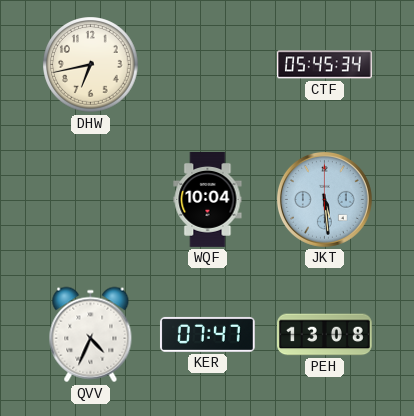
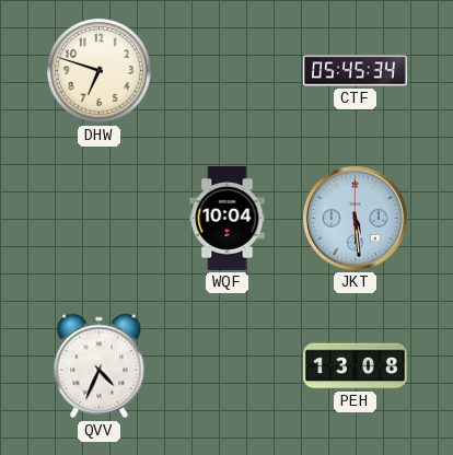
DHW: 6:43 -> 6:48 (100, 71)
KER: 07:47 -> none (207, 334)
